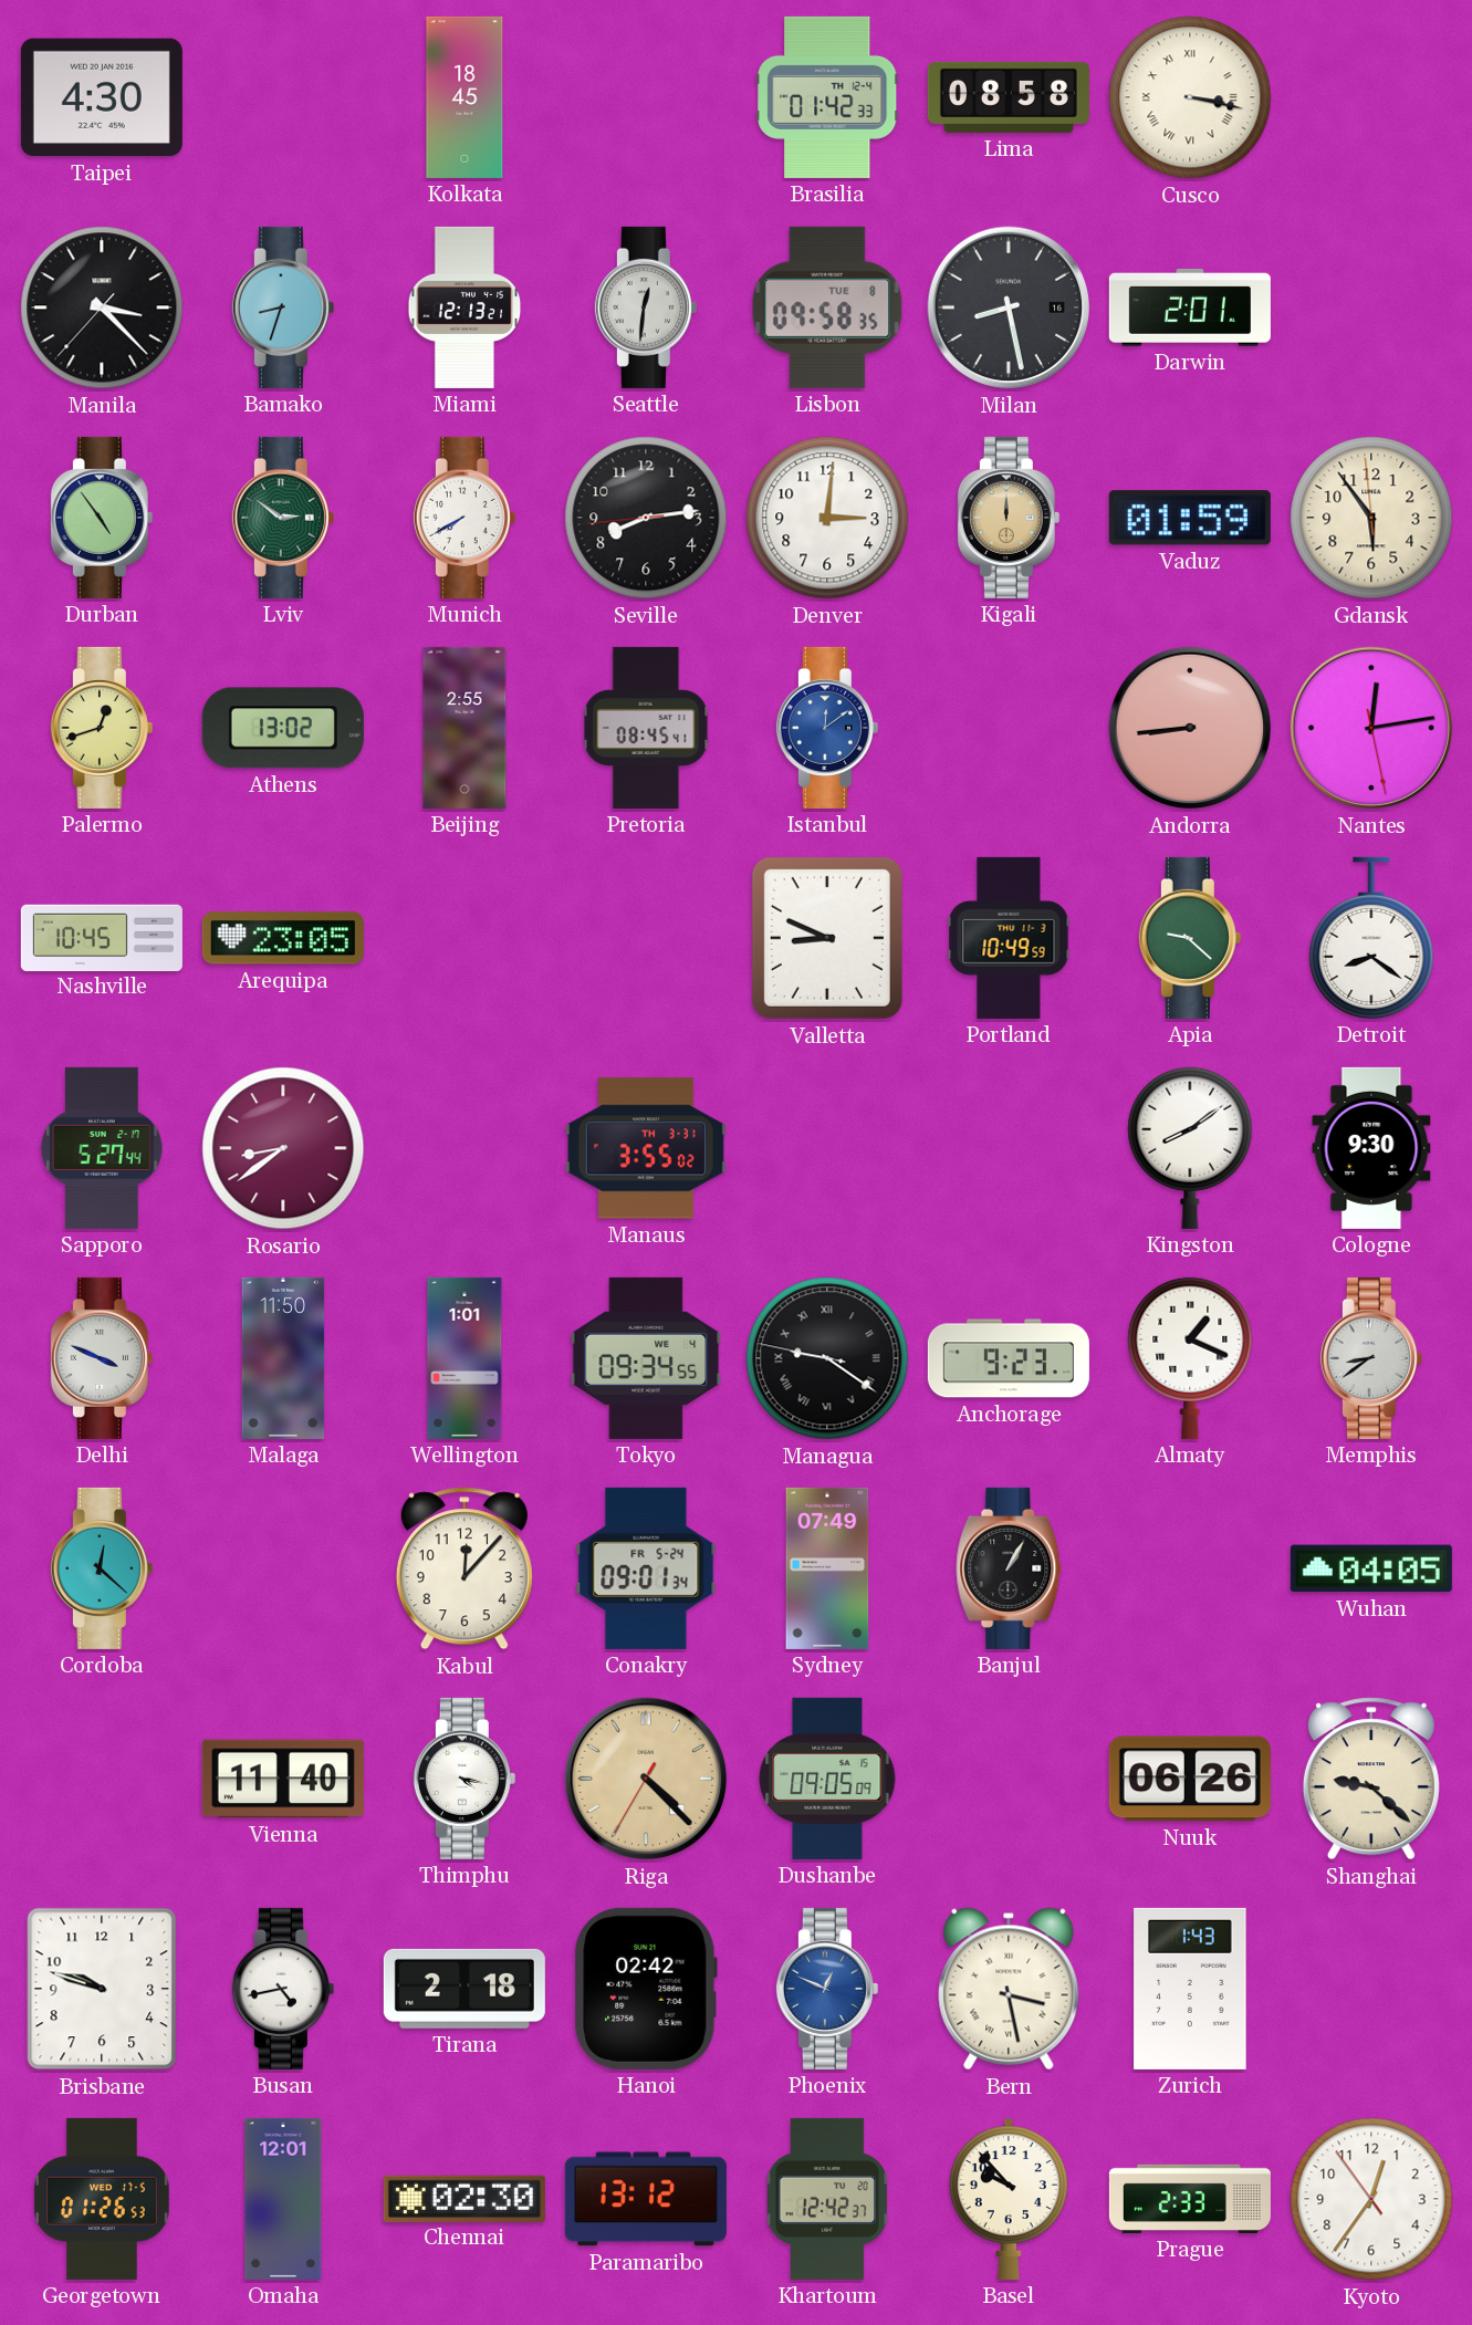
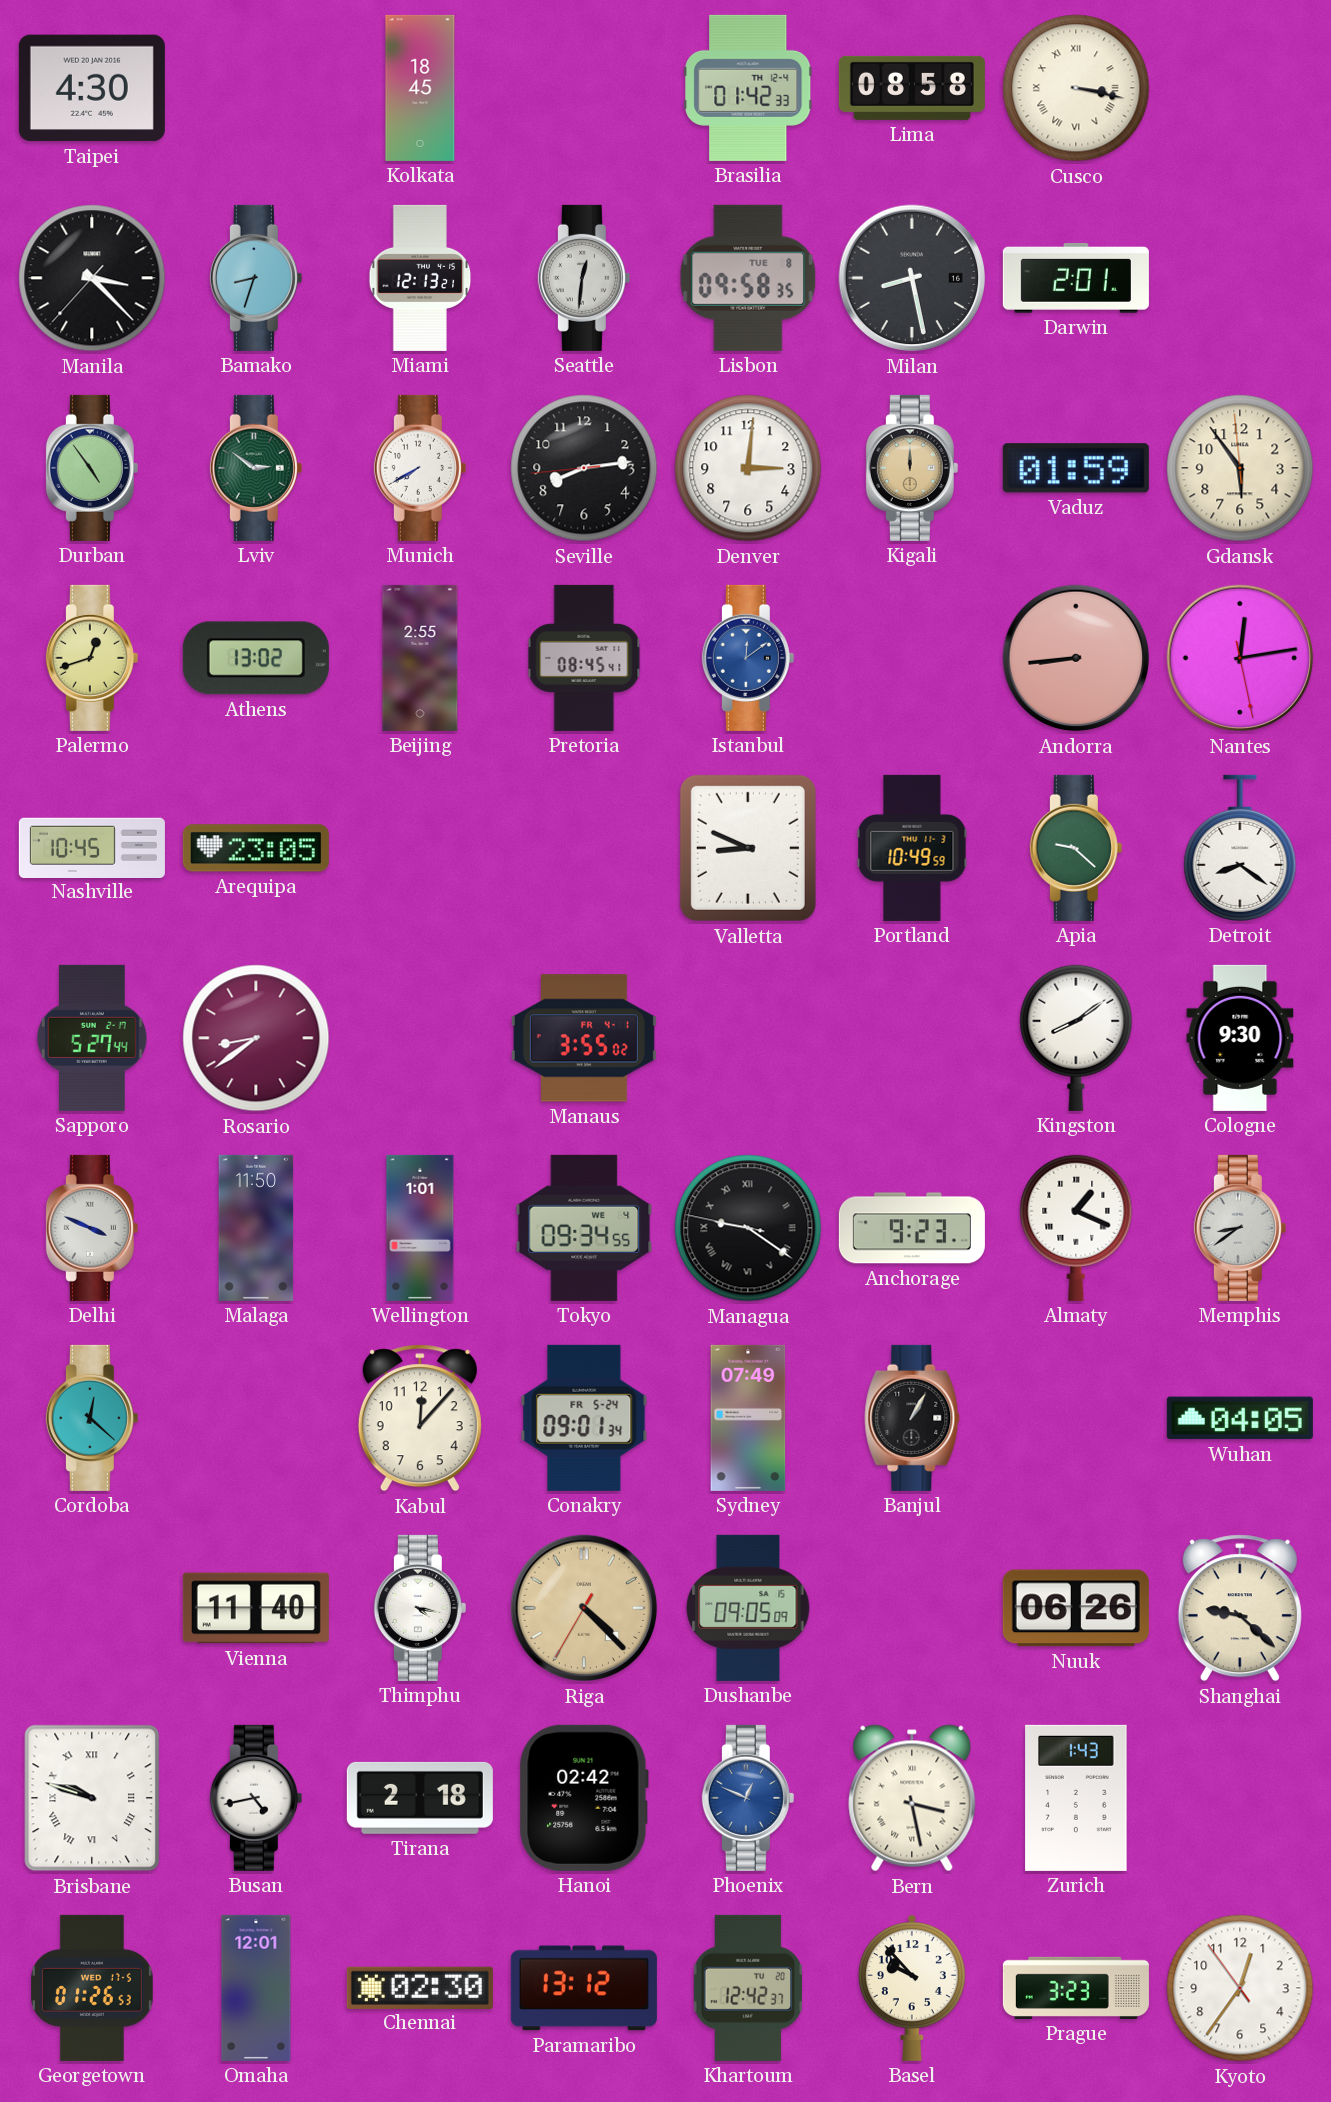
Manaus date: TH 3-31 -> FR 4-1 (584, 1038)
Brisbane numerals: Arabic -> Roman (92, 1798)
Prague: 2:33 -> 3:23 (1076, 1988)
